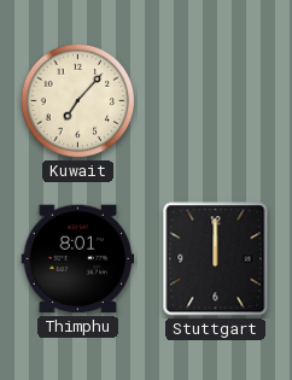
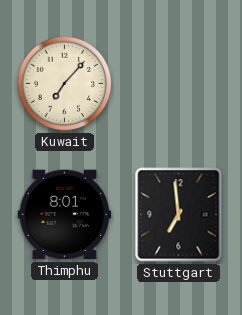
Stuttgart: 12:00 -> 6:59 (179, 215)
